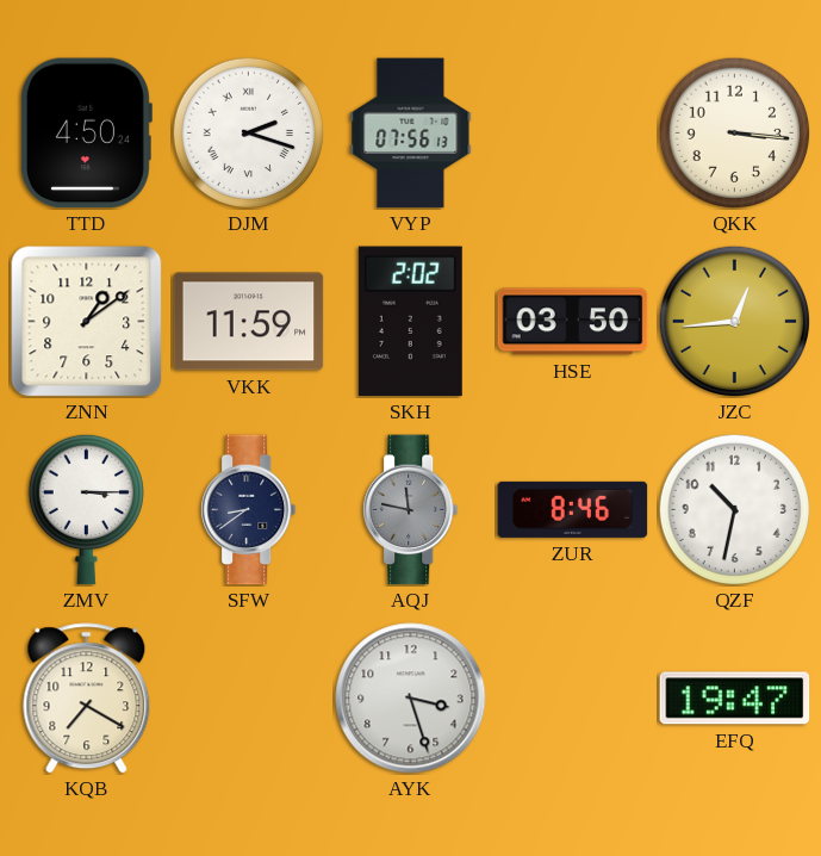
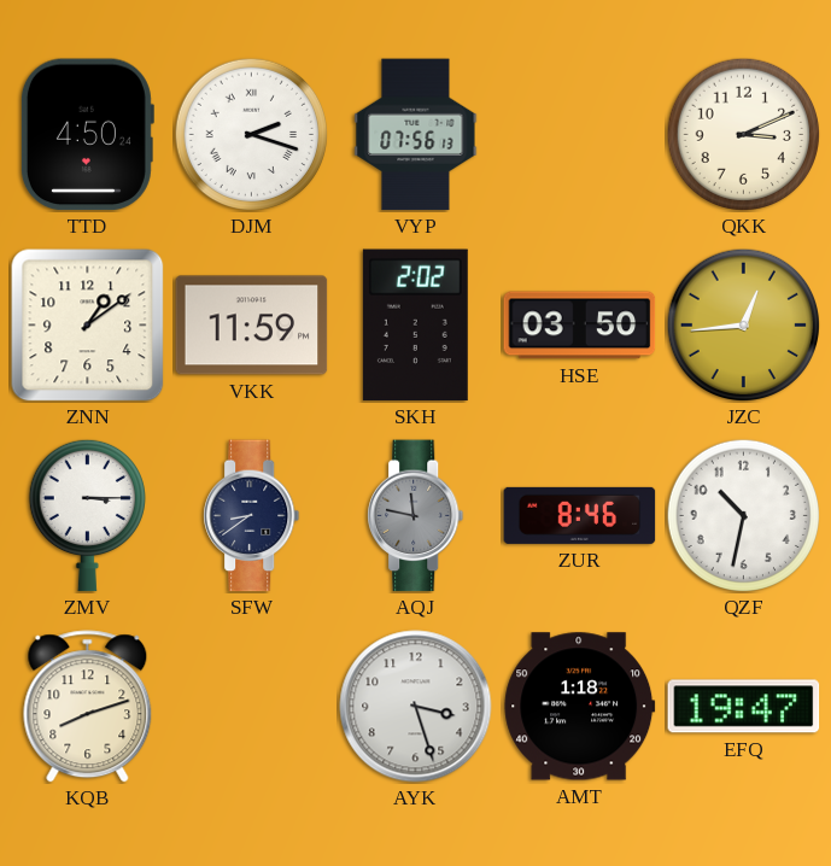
QKK: 3:16 -> 3:11 (743, 134)
KQB: 7:20 -> 8:12 (88, 707)
AMT: none -> 1:18 (580, 707)
